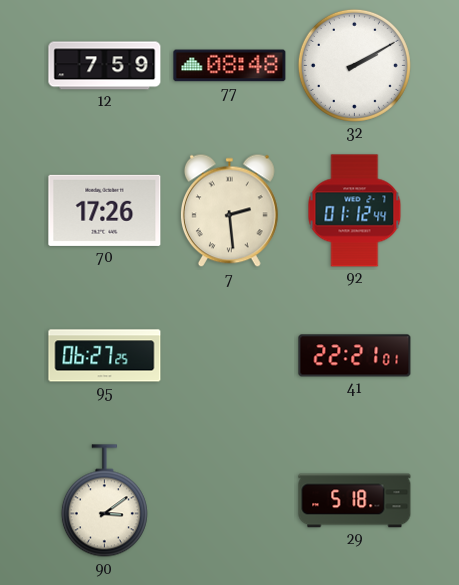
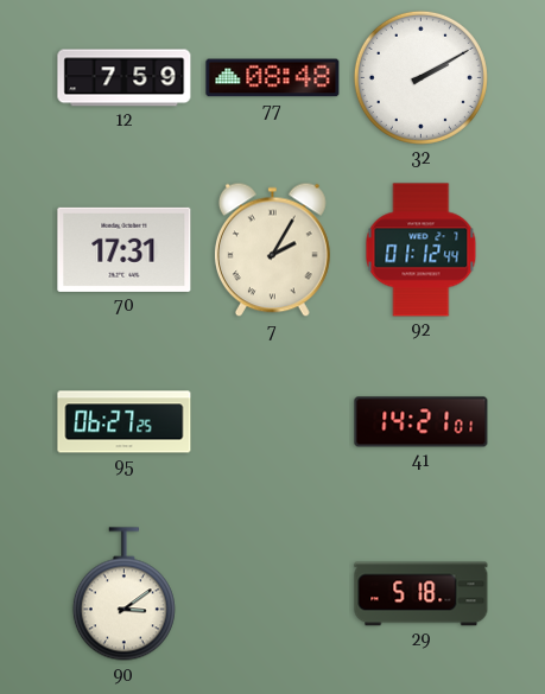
70: 17:26 -> 17:31 (125, 249)
7: 2:29 -> 2:05 (272, 250)
41: 22:21 -> 14:21 (422, 422)
